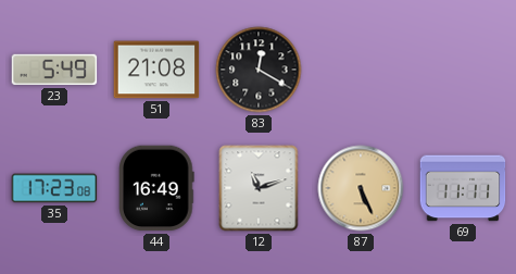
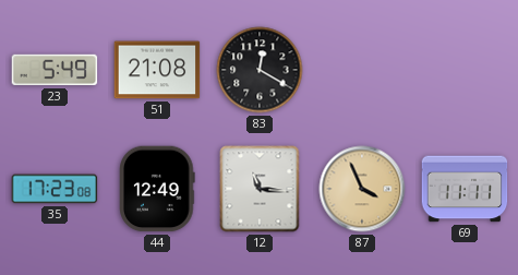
44: 16:49 -> 12:49 (157, 189)
12: 11:12 -> 11:16 (260, 189)
87: 5:26 -> 3:56 (362, 189)
